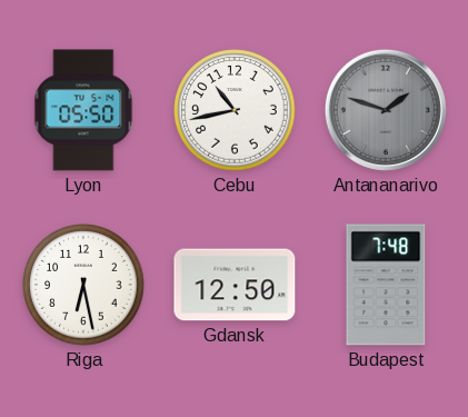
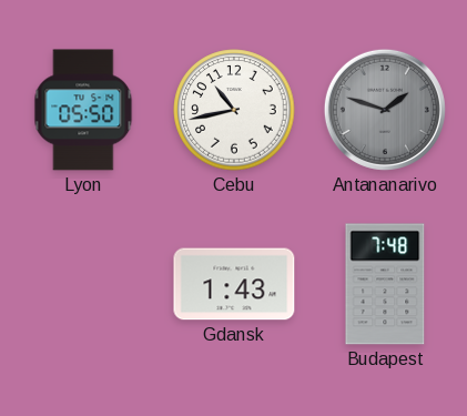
Riga: 6:28 -> none (83, 285)
Gdansk: 12:50 -> 1:43 (234, 284)
